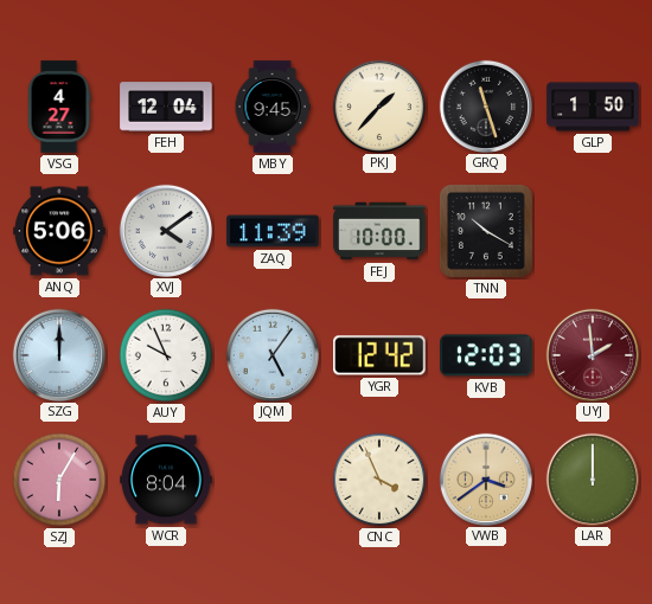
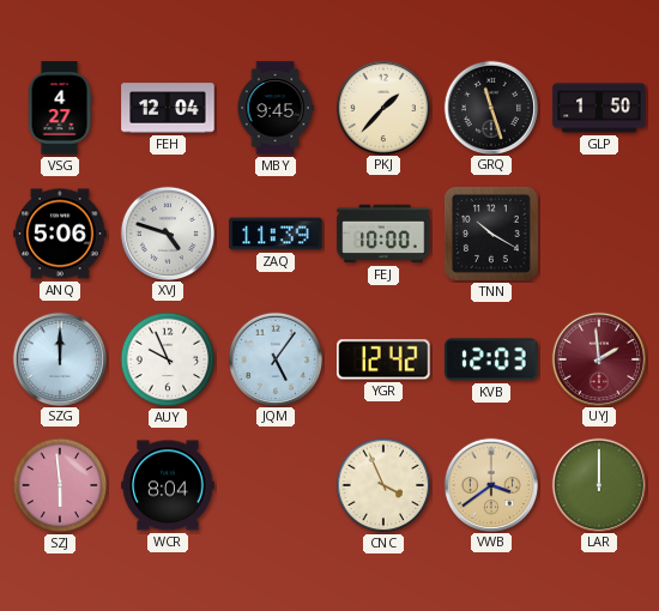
XVJ: 4:09 -> 4:48 (167, 232)
SZJ: 6:05 -> 5:59 (60, 485)
